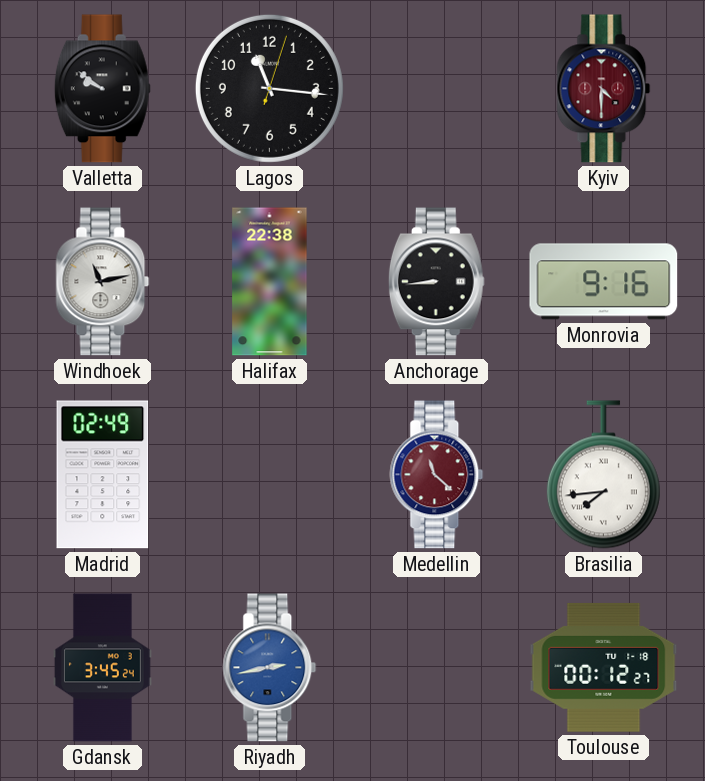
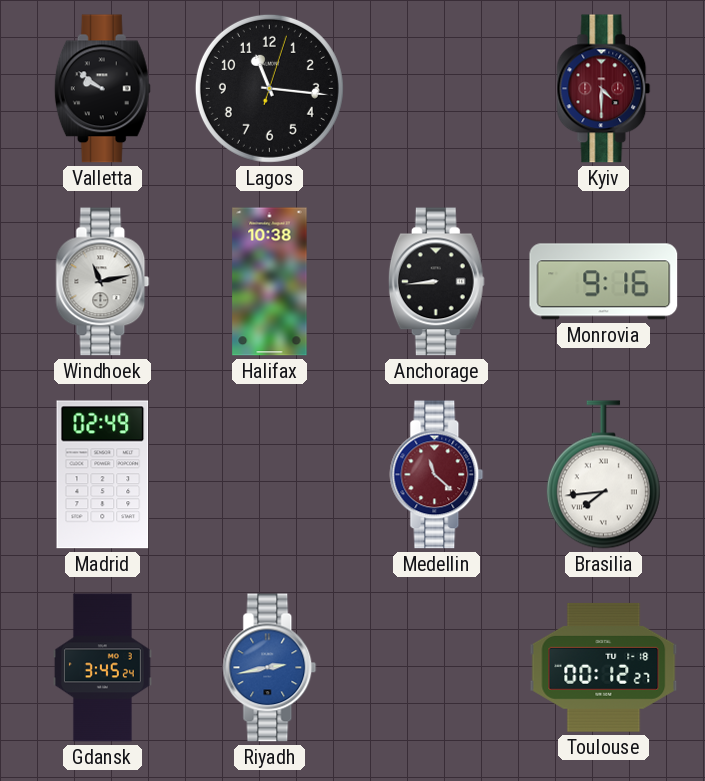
Halifax: 22:38 -> 10:38 (270, 282)
